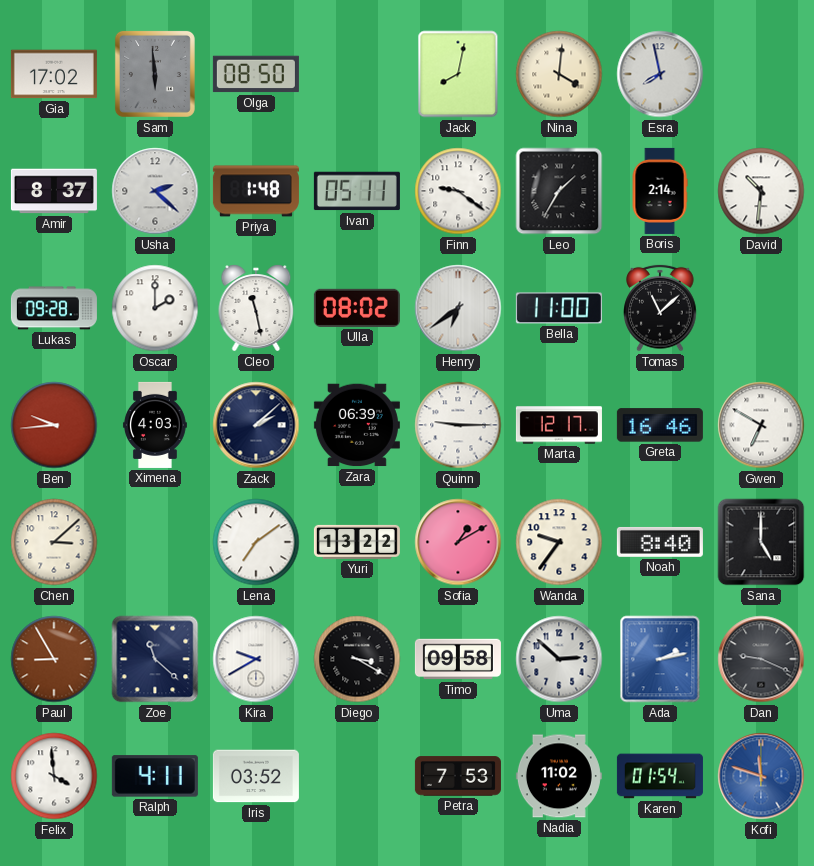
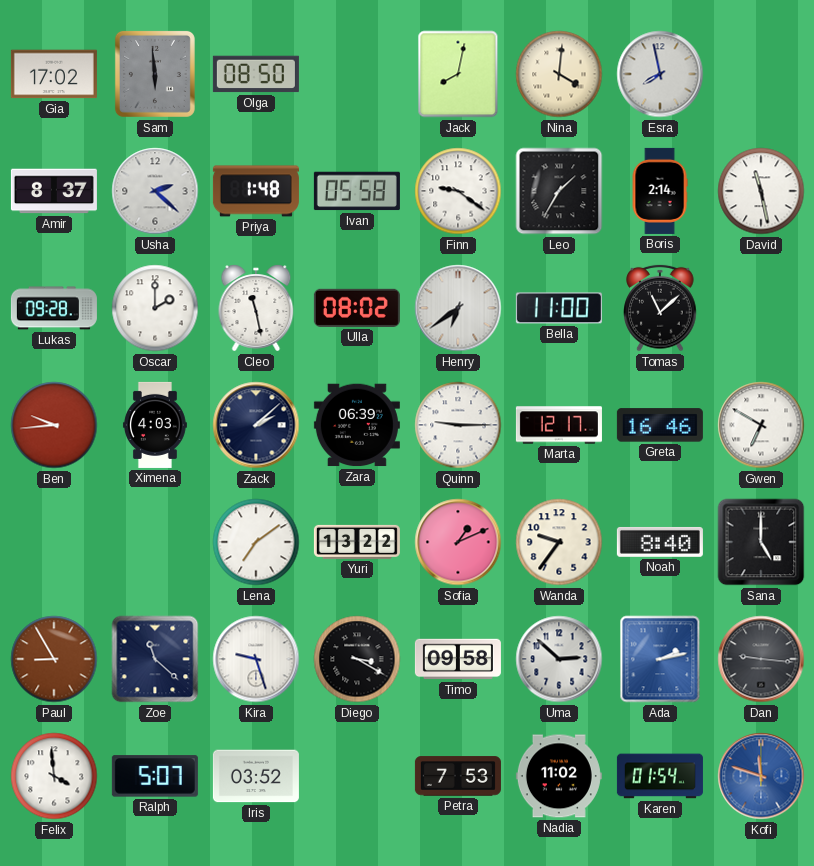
Ivan: 05:11 -> 05:58 (357, 191)
David: 10:31 -> 11:28 (761, 191)
Chen: 3:08 -> none (54, 542)
Sofia: 1:10 -> 1:11 (458, 542)
Kira: 9:40 -> 9:27 (256, 659)
Dan: 9:19 -> 9:16 (761, 659)
Ralph: 4:11 -> 5:07 (155, 776)
